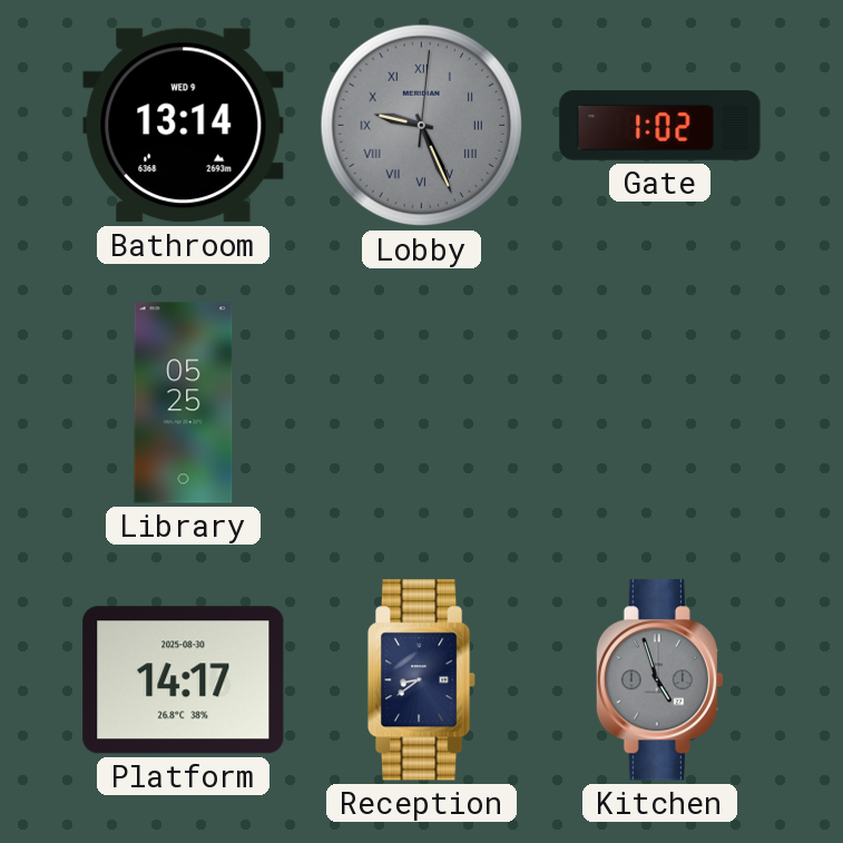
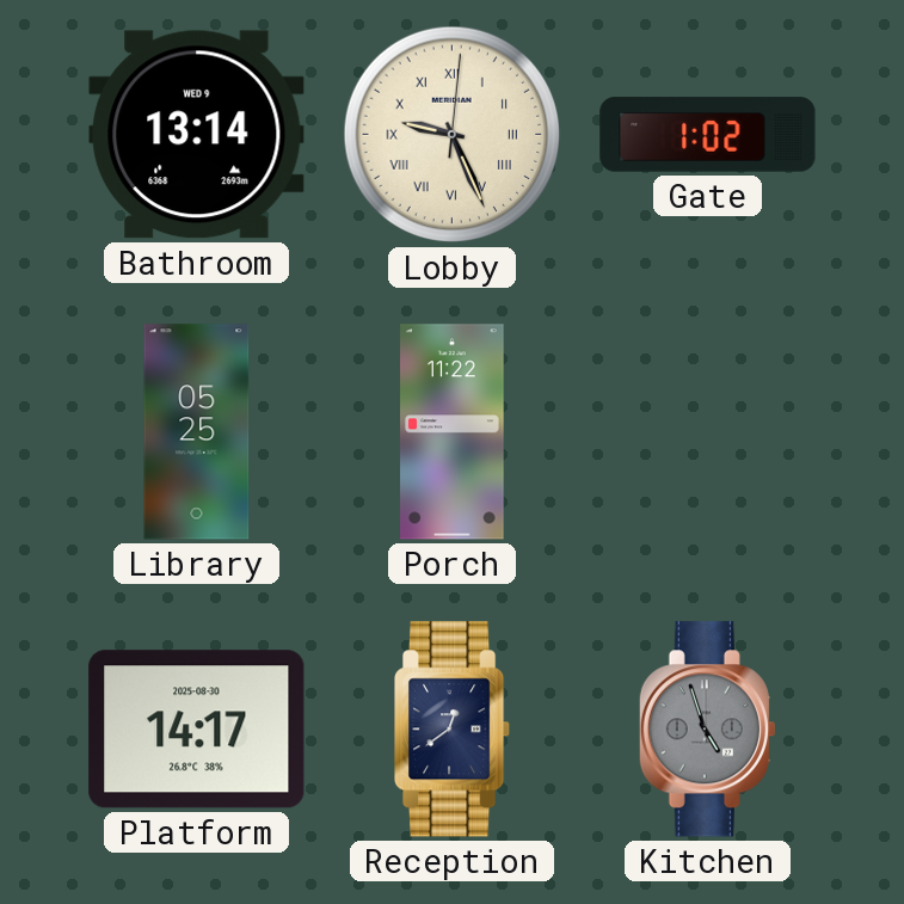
Lobby dial: grey -> cream (453, 135)
Porch: none -> 11:22 (453, 432)
Reception: 8:39 -> 12:39 (453, 730)
